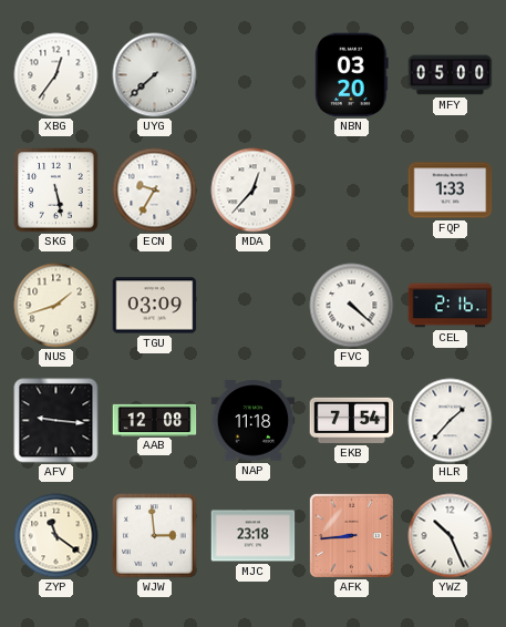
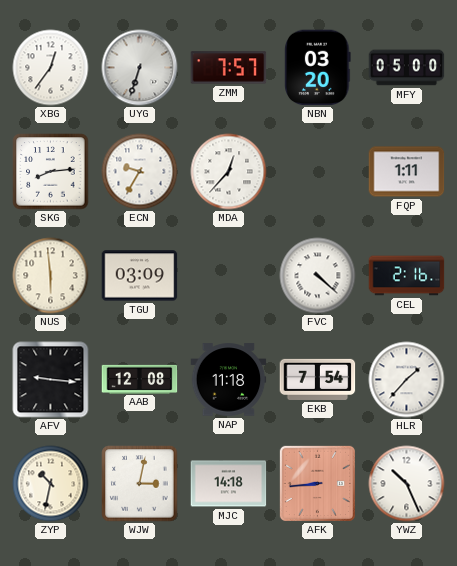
UYG: 7:38 -> 6:33 (140, 68)
ZMM: none -> 7:57 (229, 68)
SKG: 5:28 -> 8:14 (51, 172)
FQP: 1:33 -> 1:11 (407, 172)
NUS: 1:42 -> 5:59 (51, 276)
ZYP: 11:21 -> 10:32 (51, 484)
WJW: 2:59 -> 3:02 (140, 484)
MJC: 23:18 -> 14:18 (229, 484)
